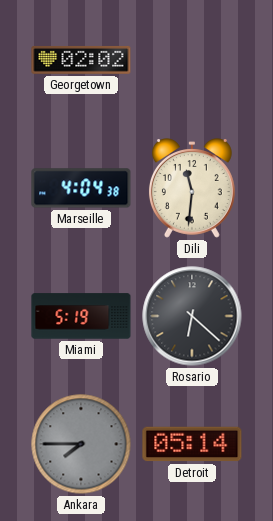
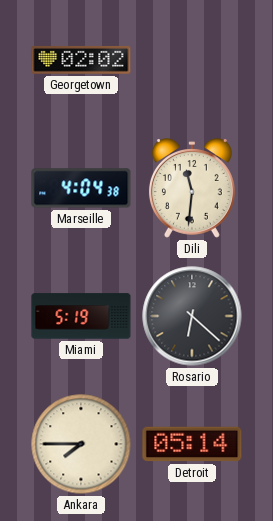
Ankara dial: grey -> cream (81, 444)
